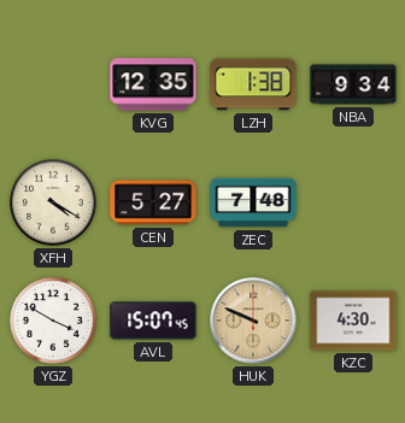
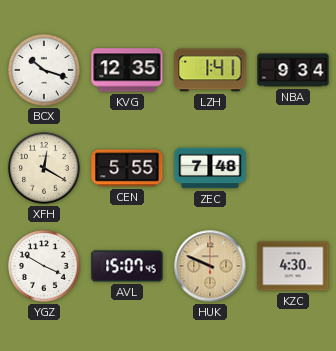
BCX: none -> 10:18 (44, 70)
LZH: 1:38 -> 1:41 (210, 70)
XFH: 4:20 -> 12:20 (44, 168)
CEN: 5:27 -> 5:55 (127, 168)
